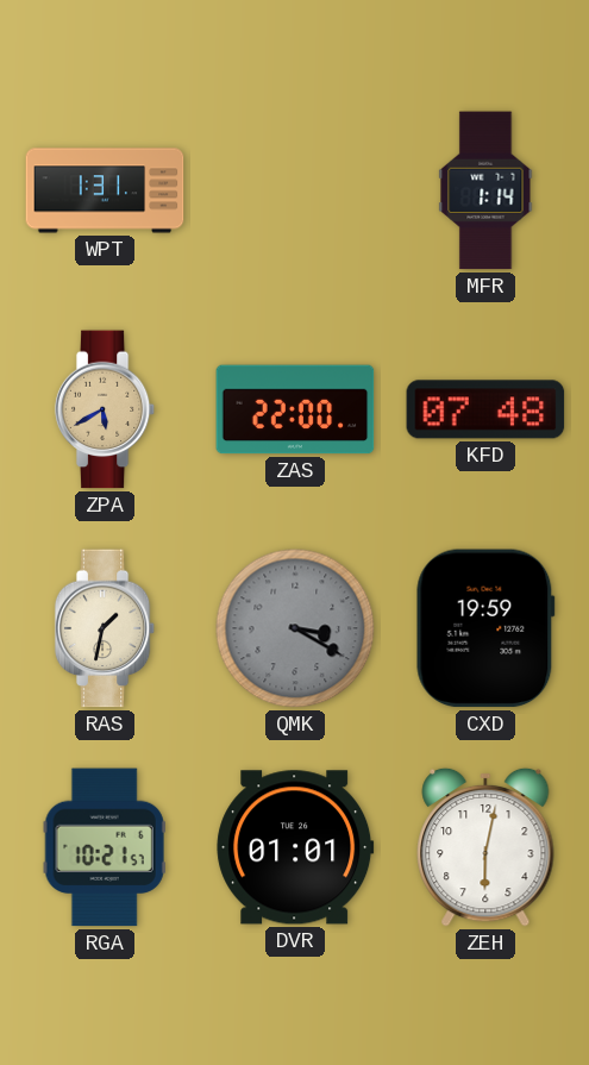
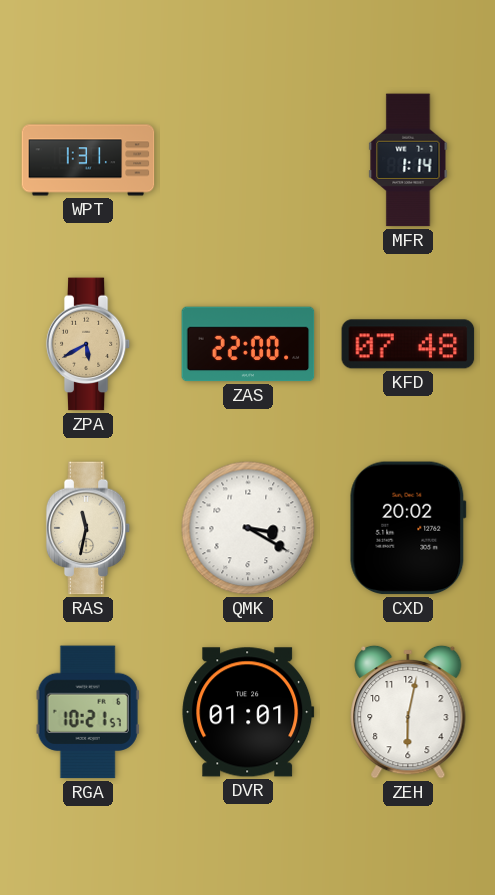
RAS: 1:32 -> 11:32 (88, 528)
QMK dial: grey -> white (248, 528)
CXD: 19:59 -> 20:02 (408, 528)
